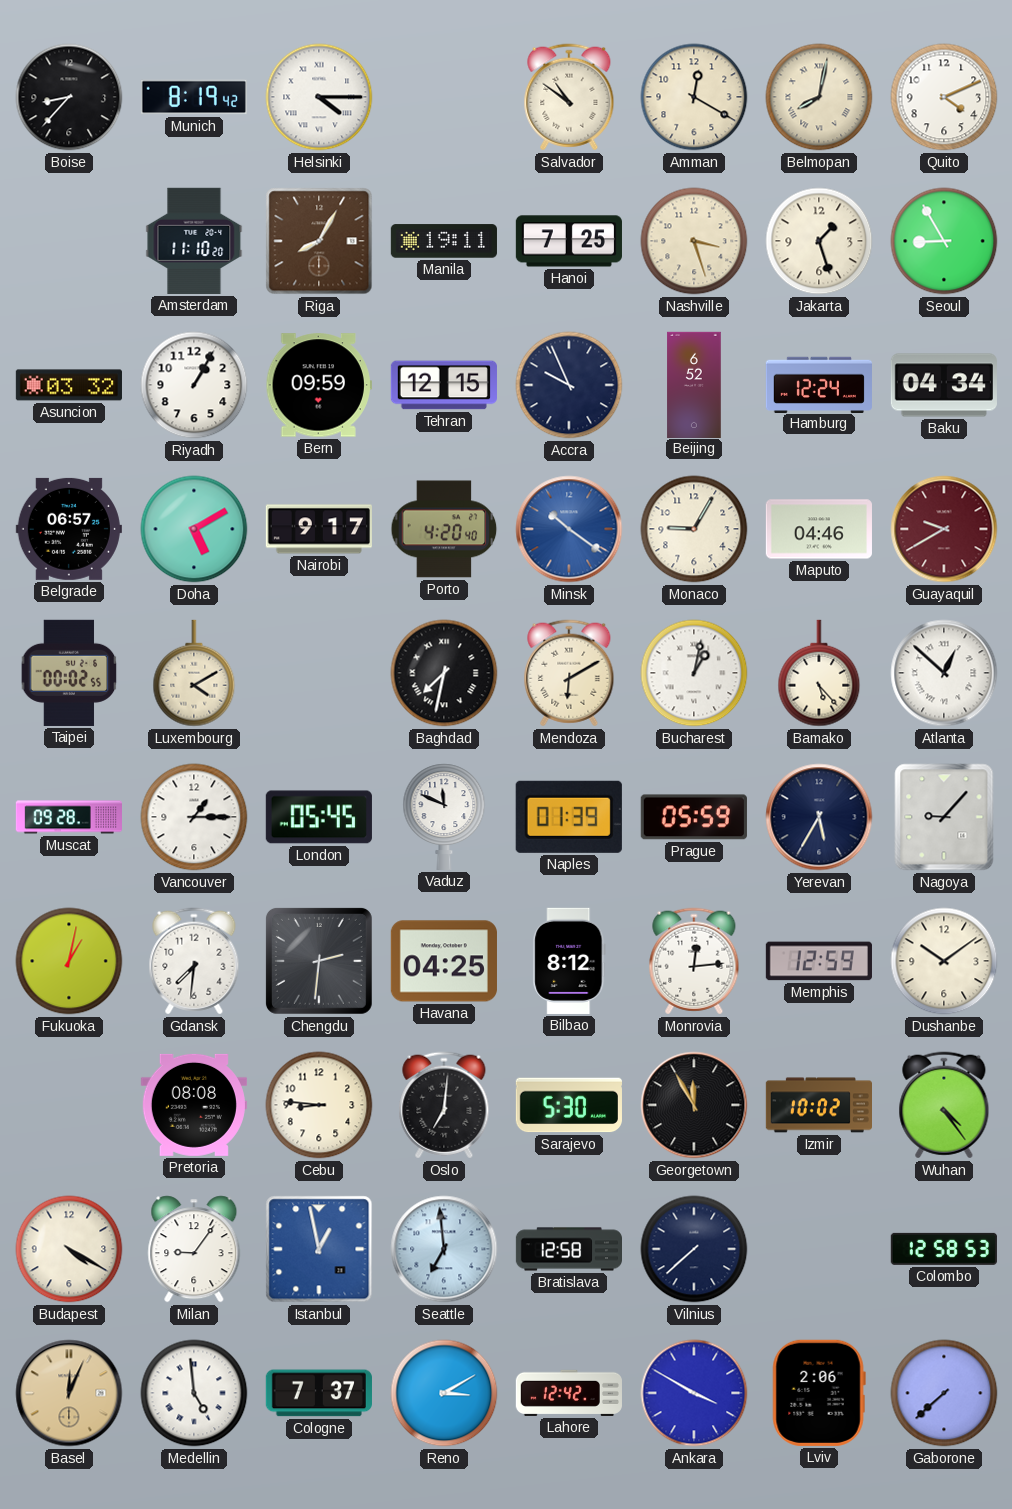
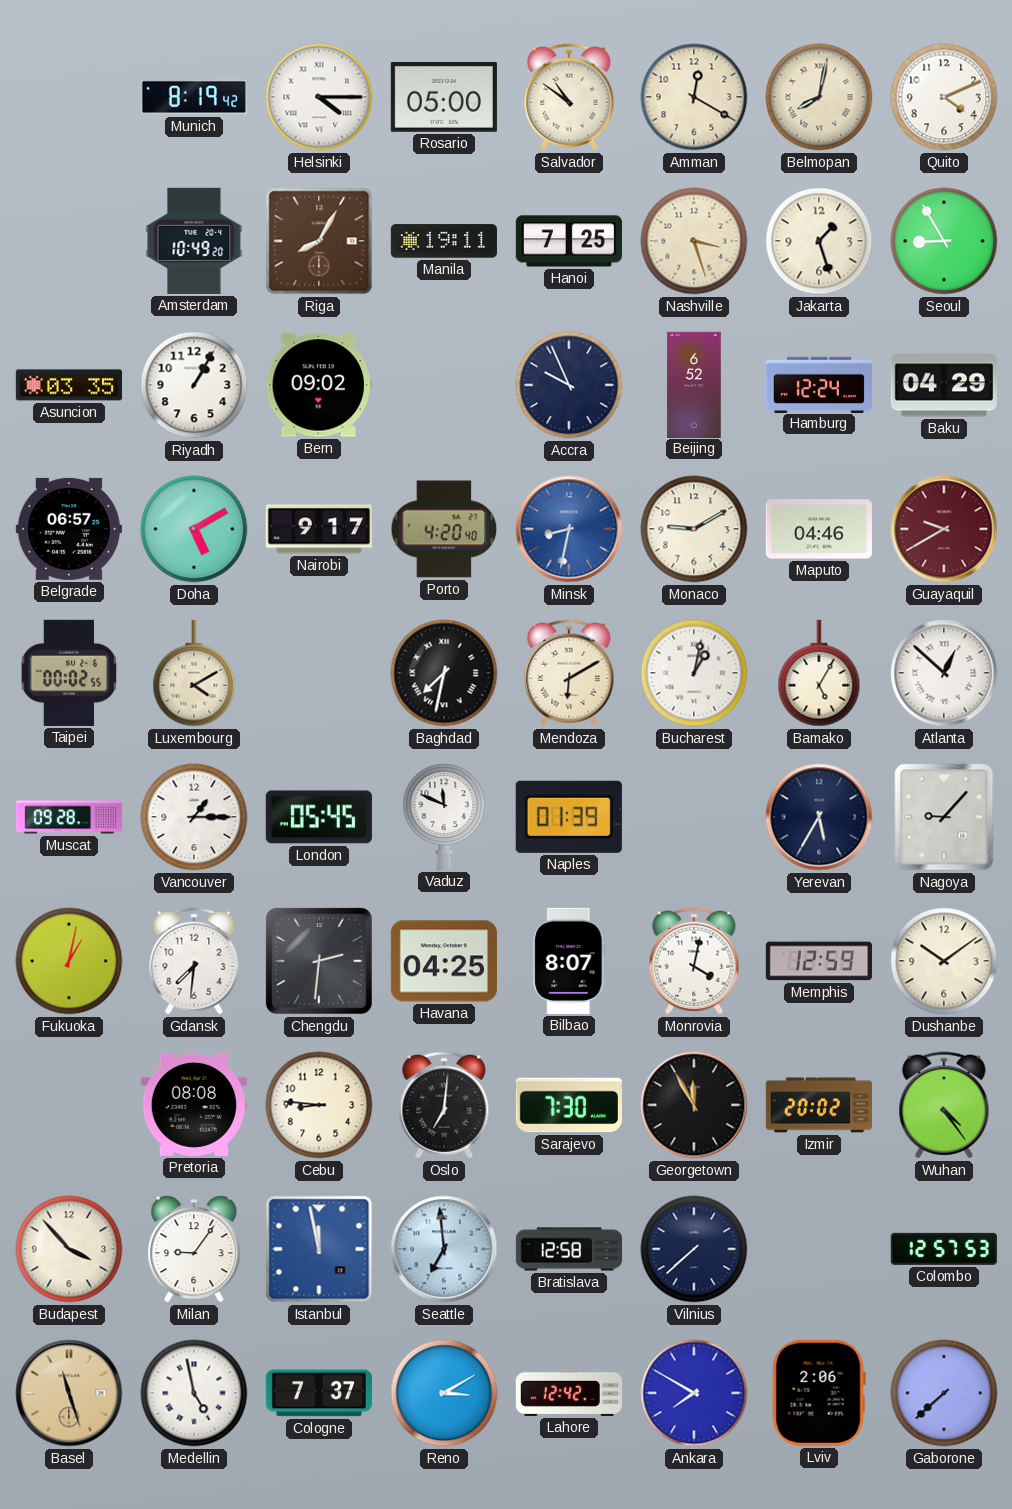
Boise: 8:37 -> none (69, 97)
Rosario: none -> 05:00 (444, 97)
Amsterdam: 11:10 -> 10:49 (194, 241)
Asuncion: 03:32 -> 03:35 (69, 385)
Bern: 09:59 -> 09:02 (319, 385)
Tehran: 12:15 -> none (444, 385)
Baku: 04:34 -> 04:29 (944, 385)
Minsk: 10:21 -> 8:32 (569, 529)
Monaco: 9:05 -> 9:10 (694, 529)
Bamako: 5:23 -> 5:05 (819, 673)
Prague: 05:59 -> none (694, 817)
Bilbao: 8:12 -> 8:07 (569, 961)
Monrovia: 12:14 -> 4:02 (694, 961)
Sarajevo: 5:30 -> 7:30 (569, 1105)
Izmir: 10:02 -> 20:02 (818, 1105)
Budapest: 4:20 -> 3:53 (69, 1249)
Istanbul: 12:58 -> 11:58 (319, 1249)
Colombo: 12:58 -> 12:57 (944, 1249)
Basel: 12:04 -> 11:27 (69, 1393)
Medellin: 4:59 -> 4:58 (194, 1393)
Ankara: 3:50 -> 7:50 (694, 1393)
